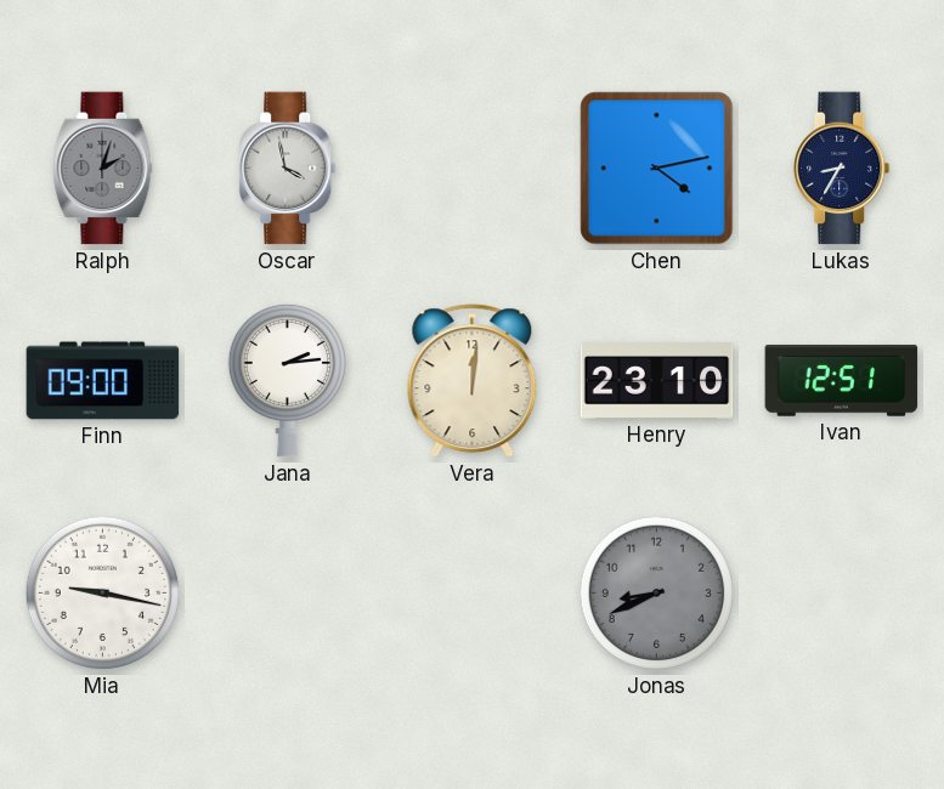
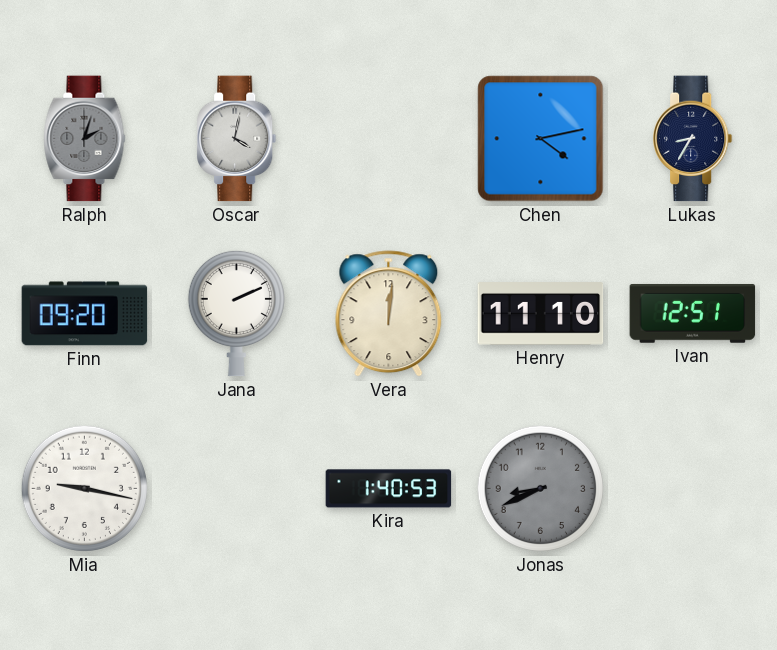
Oscar: 3:58 -> 4:02 (237, 139)
Finn: 09:00 -> 09:20 (85, 314)
Jana: 2:14 -> 2:11 (236, 313)
Henry: 23:10 -> 11:10 (541, 314)
Kira: none -> 1:40 (389, 489)
